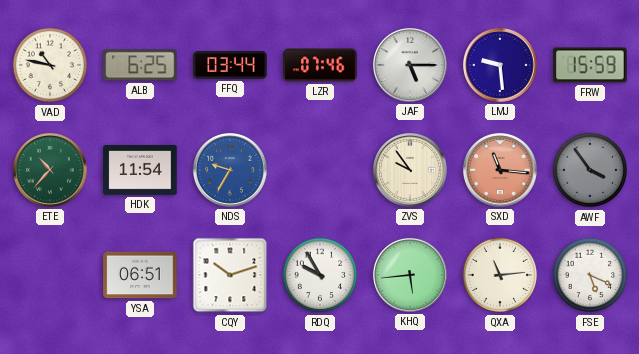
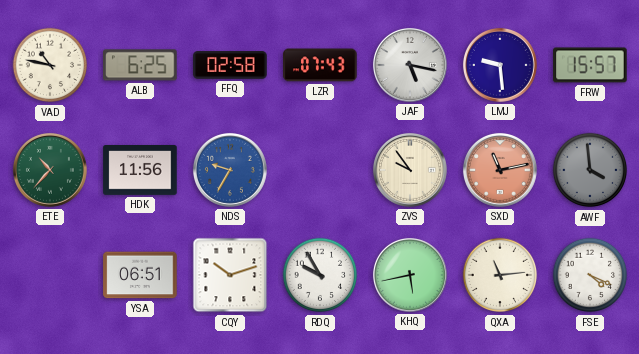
FFQ: 03:44 -> 02:58 (230, 65)
LZR: 07:46 -> 07:43 (320, 65)
JAF: 5:15 -> 5:17 (410, 65)
FRW: 15:59 -> 15:57 (590, 65)
HDK: 11:54 -> 11:56 (140, 171)
SXD: 11:16 -> 11:13 (500, 170)
AWF: 3:54 -> 3:59 (590, 170)
KHQ: 5:44 -> 5:43 (410, 275)
FSE: 5:19 -> 4:19 (590, 275)
